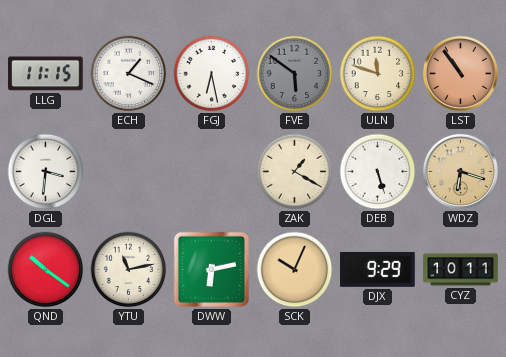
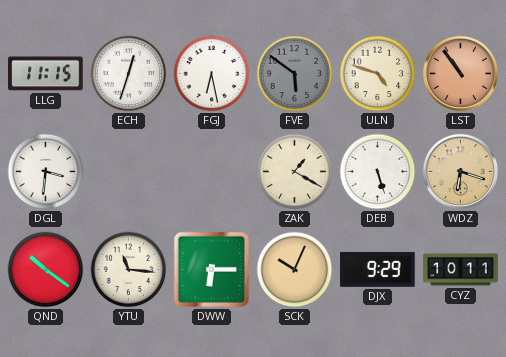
ECH: 1:19 -> 12:33 (129, 74)
ULN: 11:48 -> 4:48 (378, 74)
YTU: 11:13 -> 11:16 (129, 270)
DWW: 6:13 -> 6:15 (211, 269)
